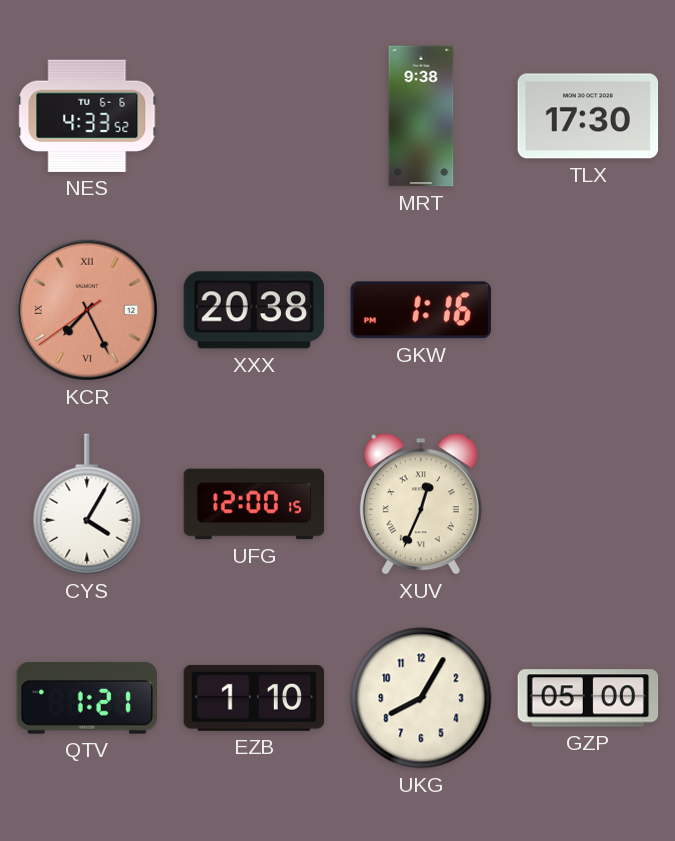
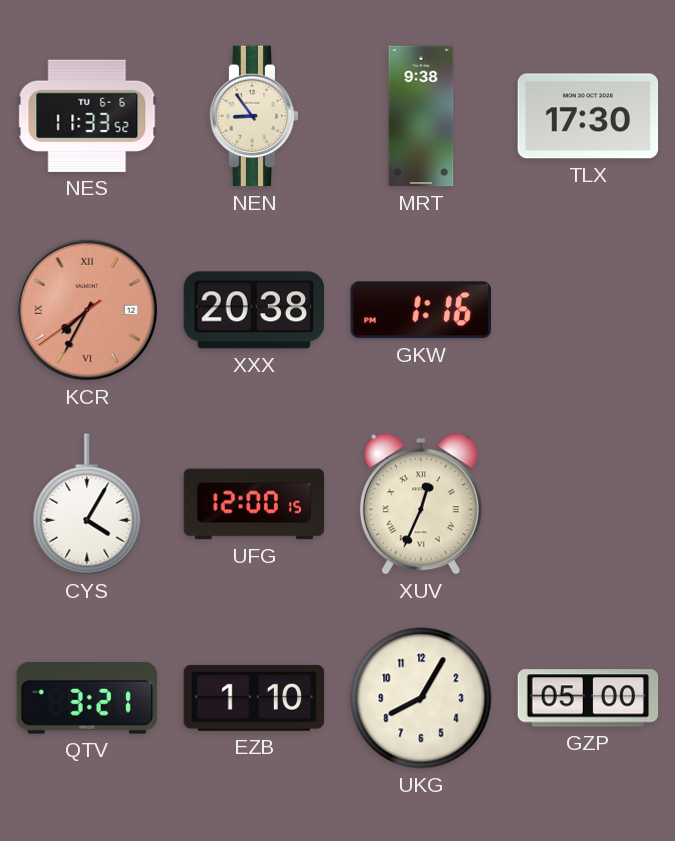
NES: 4:33 -> 11:33 (87, 116)
NEN: none -> 8:54 (254, 116)
KCR: 7:25 -> 7:34 (87, 310)
QTV: 1:21 -> 3:21 (86, 699)
